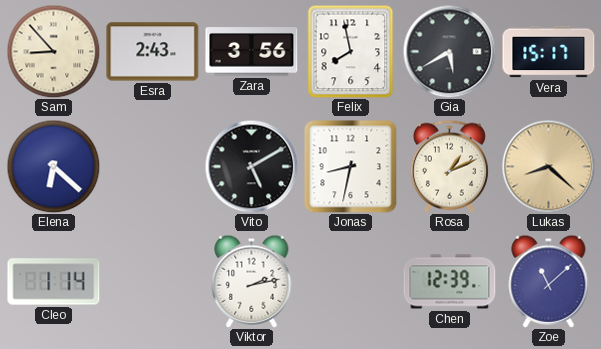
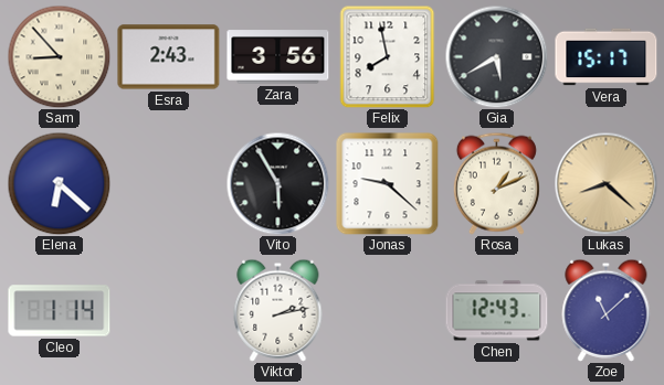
Vito: 5:10 -> 5:55 (277, 183)
Jonas: 8:32 -> 9:22 (388, 184)
Chen: 12:39 -> 12:43 (497, 311)
